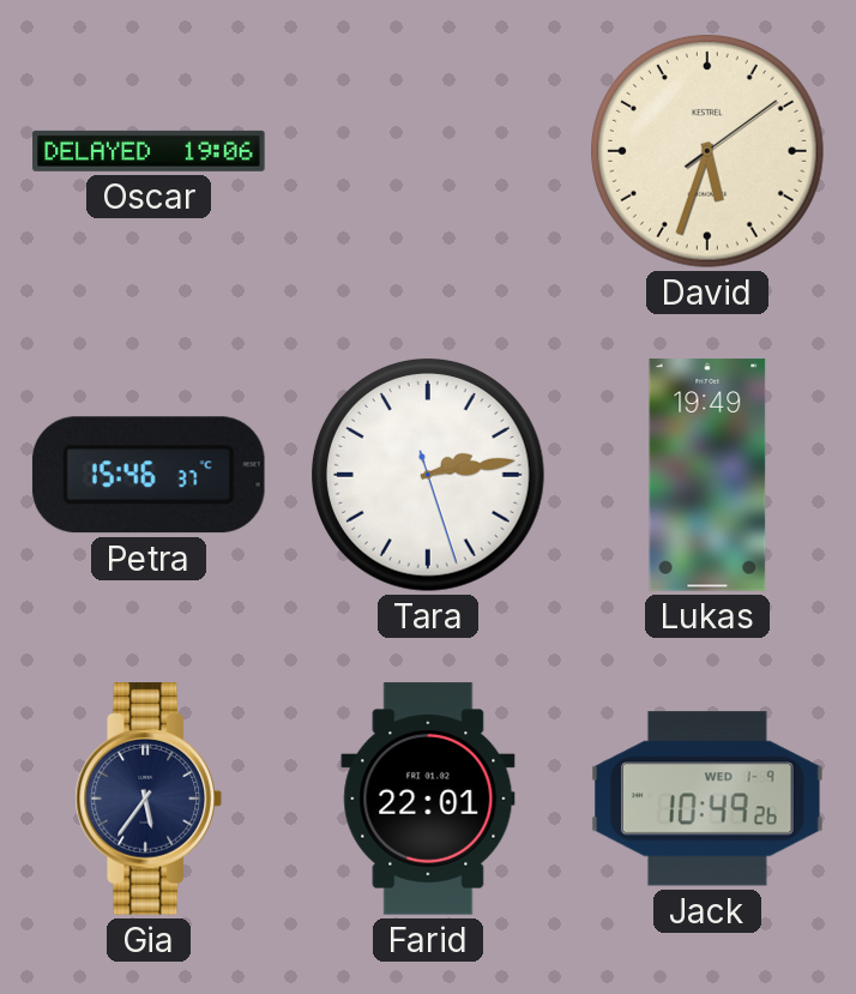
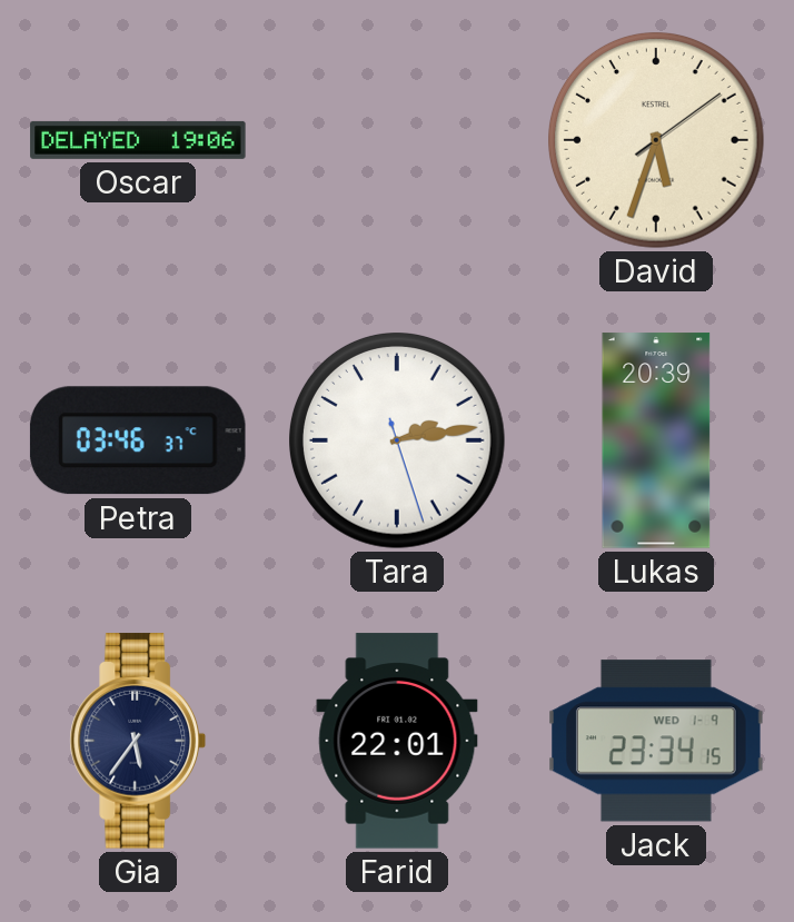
Petra: 15:46 -> 03:46 (138, 440)
Lukas: 19:49 -> 20:39 (656, 440)
Jack: 10:49 -> 23:34 (656, 741)
